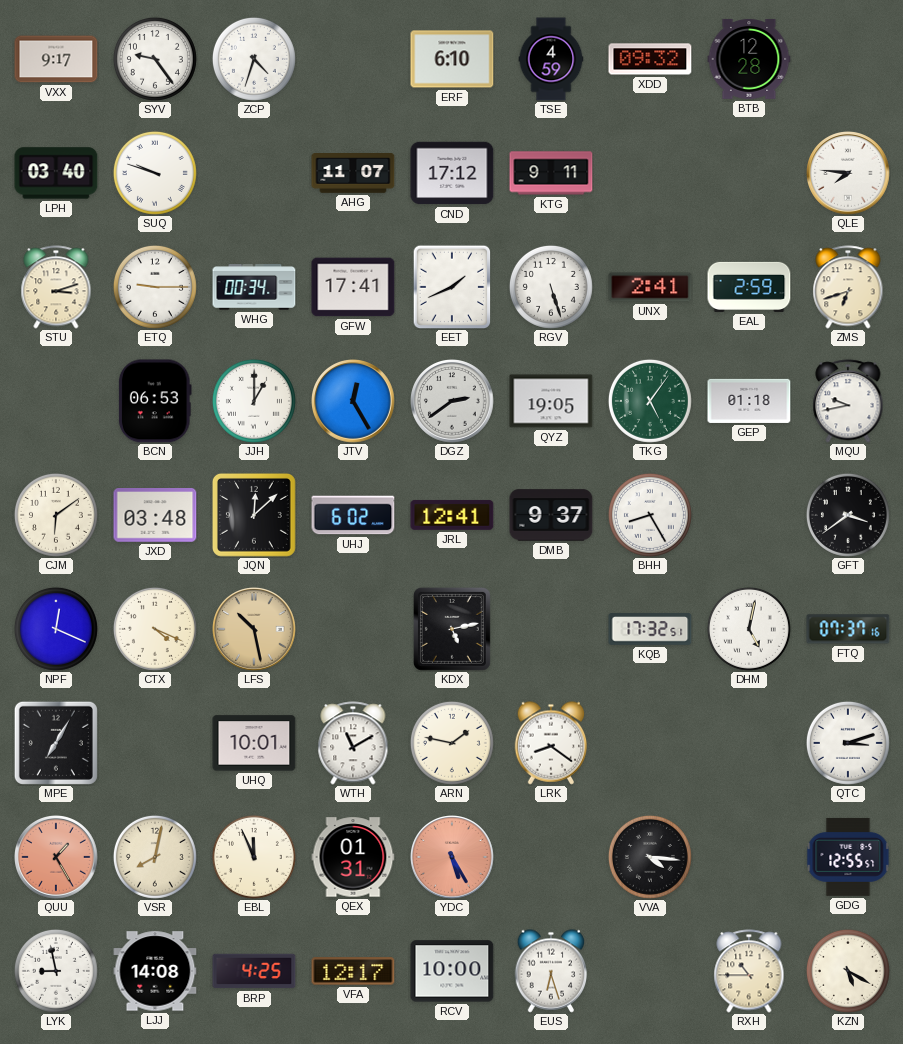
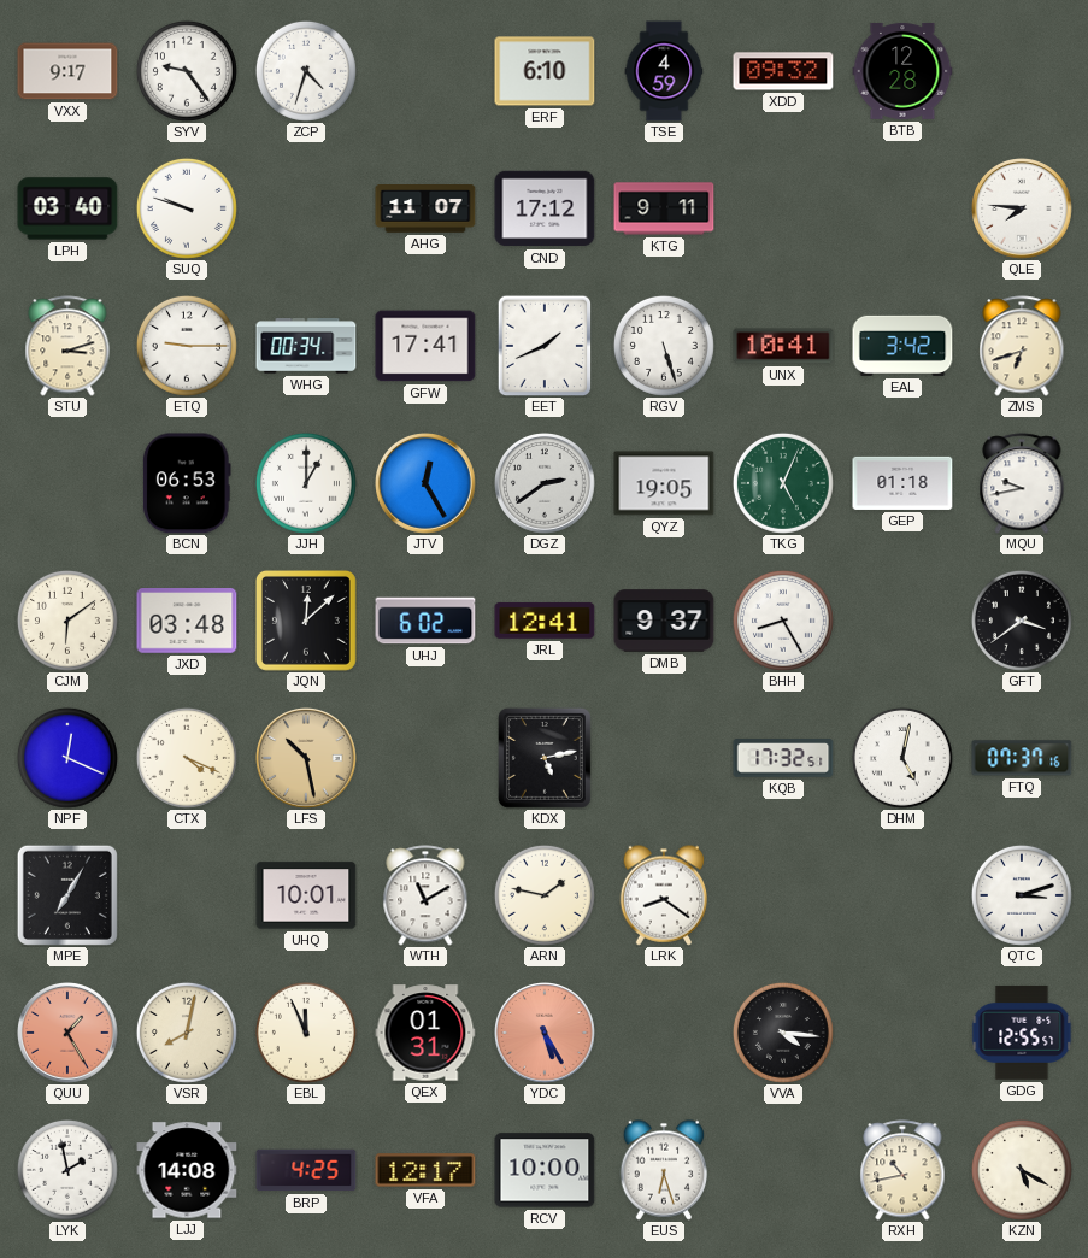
UNX: 2:41 -> 10:41 (783, 346)
EAL: 2:59 -> 3:42 (902, 346)
TKG: 5:06 -> 5:04 (783, 483)
LYK: 8:58 -> 1:58 (67, 1170)
RXH: 10:45 -> 10:43 (902, 1170)
